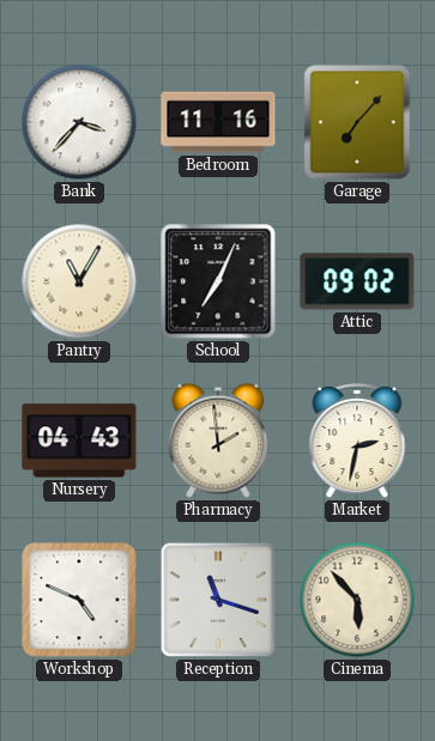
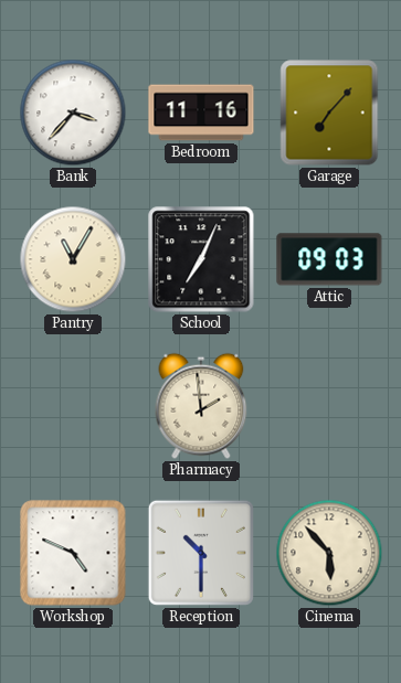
Attic: 09:02 -> 09:03 (329, 259)
Nursery: 04:43 -> none (79, 441)
Market: 2:32 -> none (357, 441)
Reception: 11:18 -> 10:30 (201, 553)
